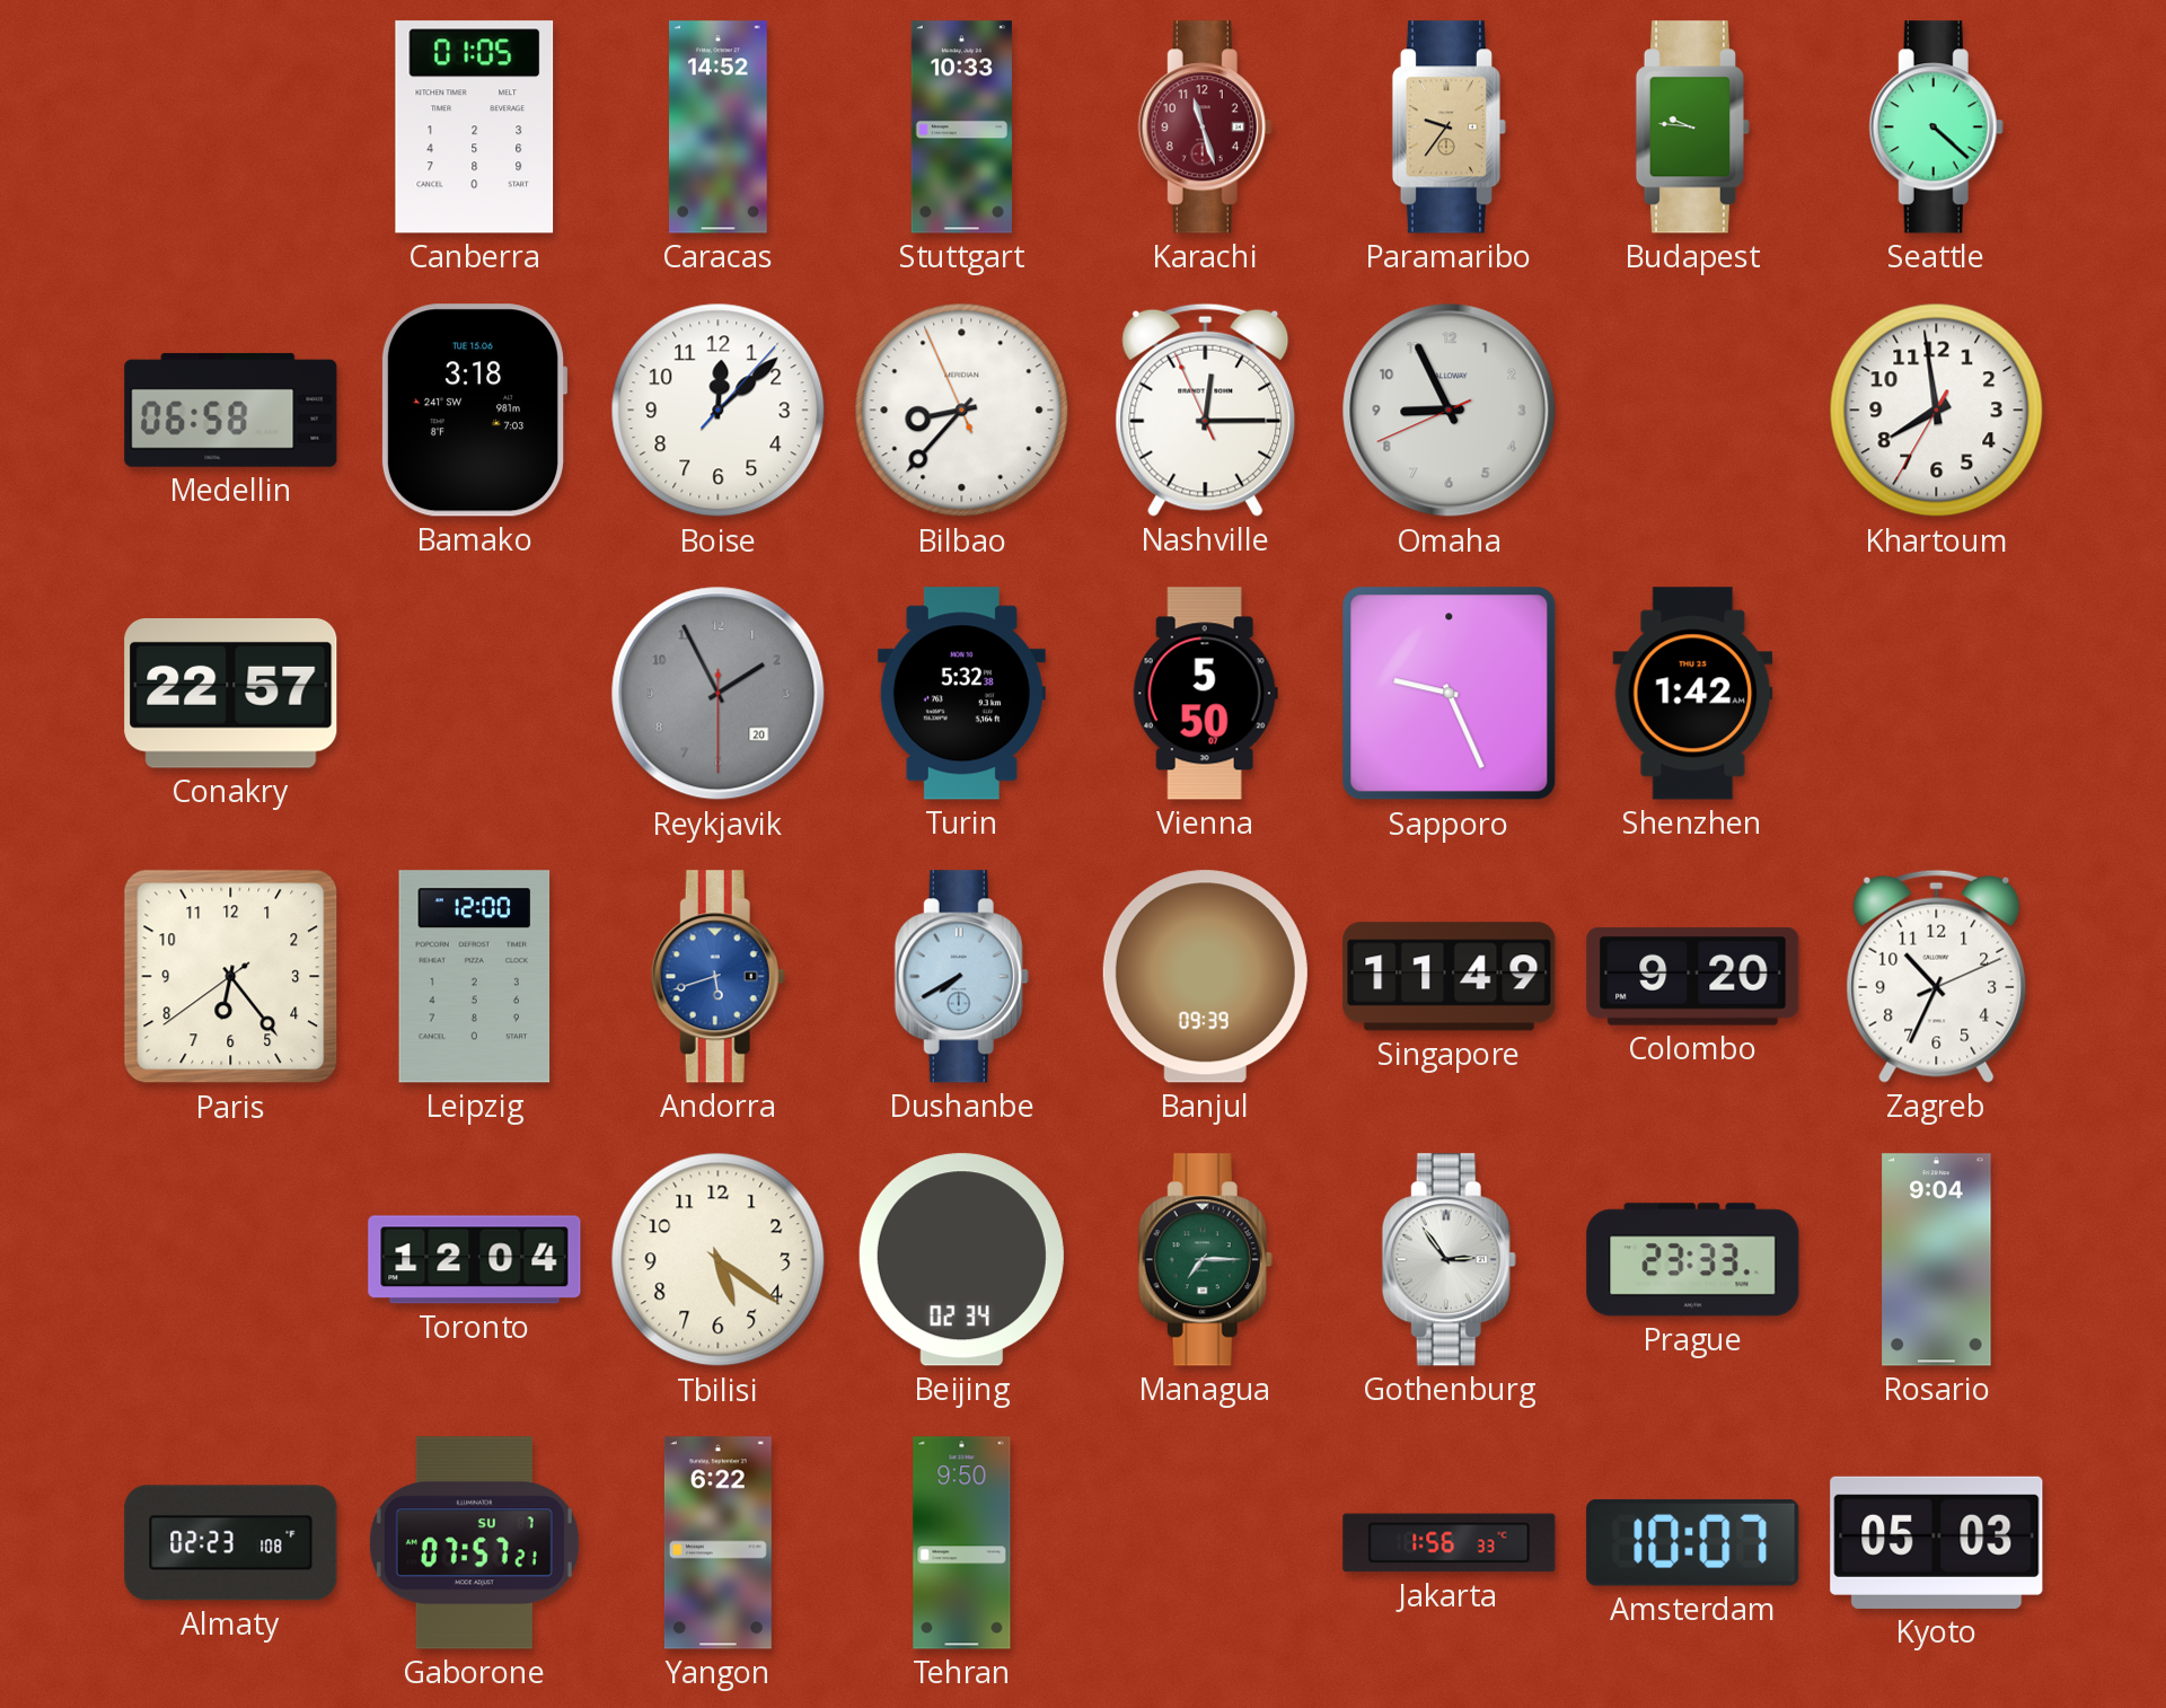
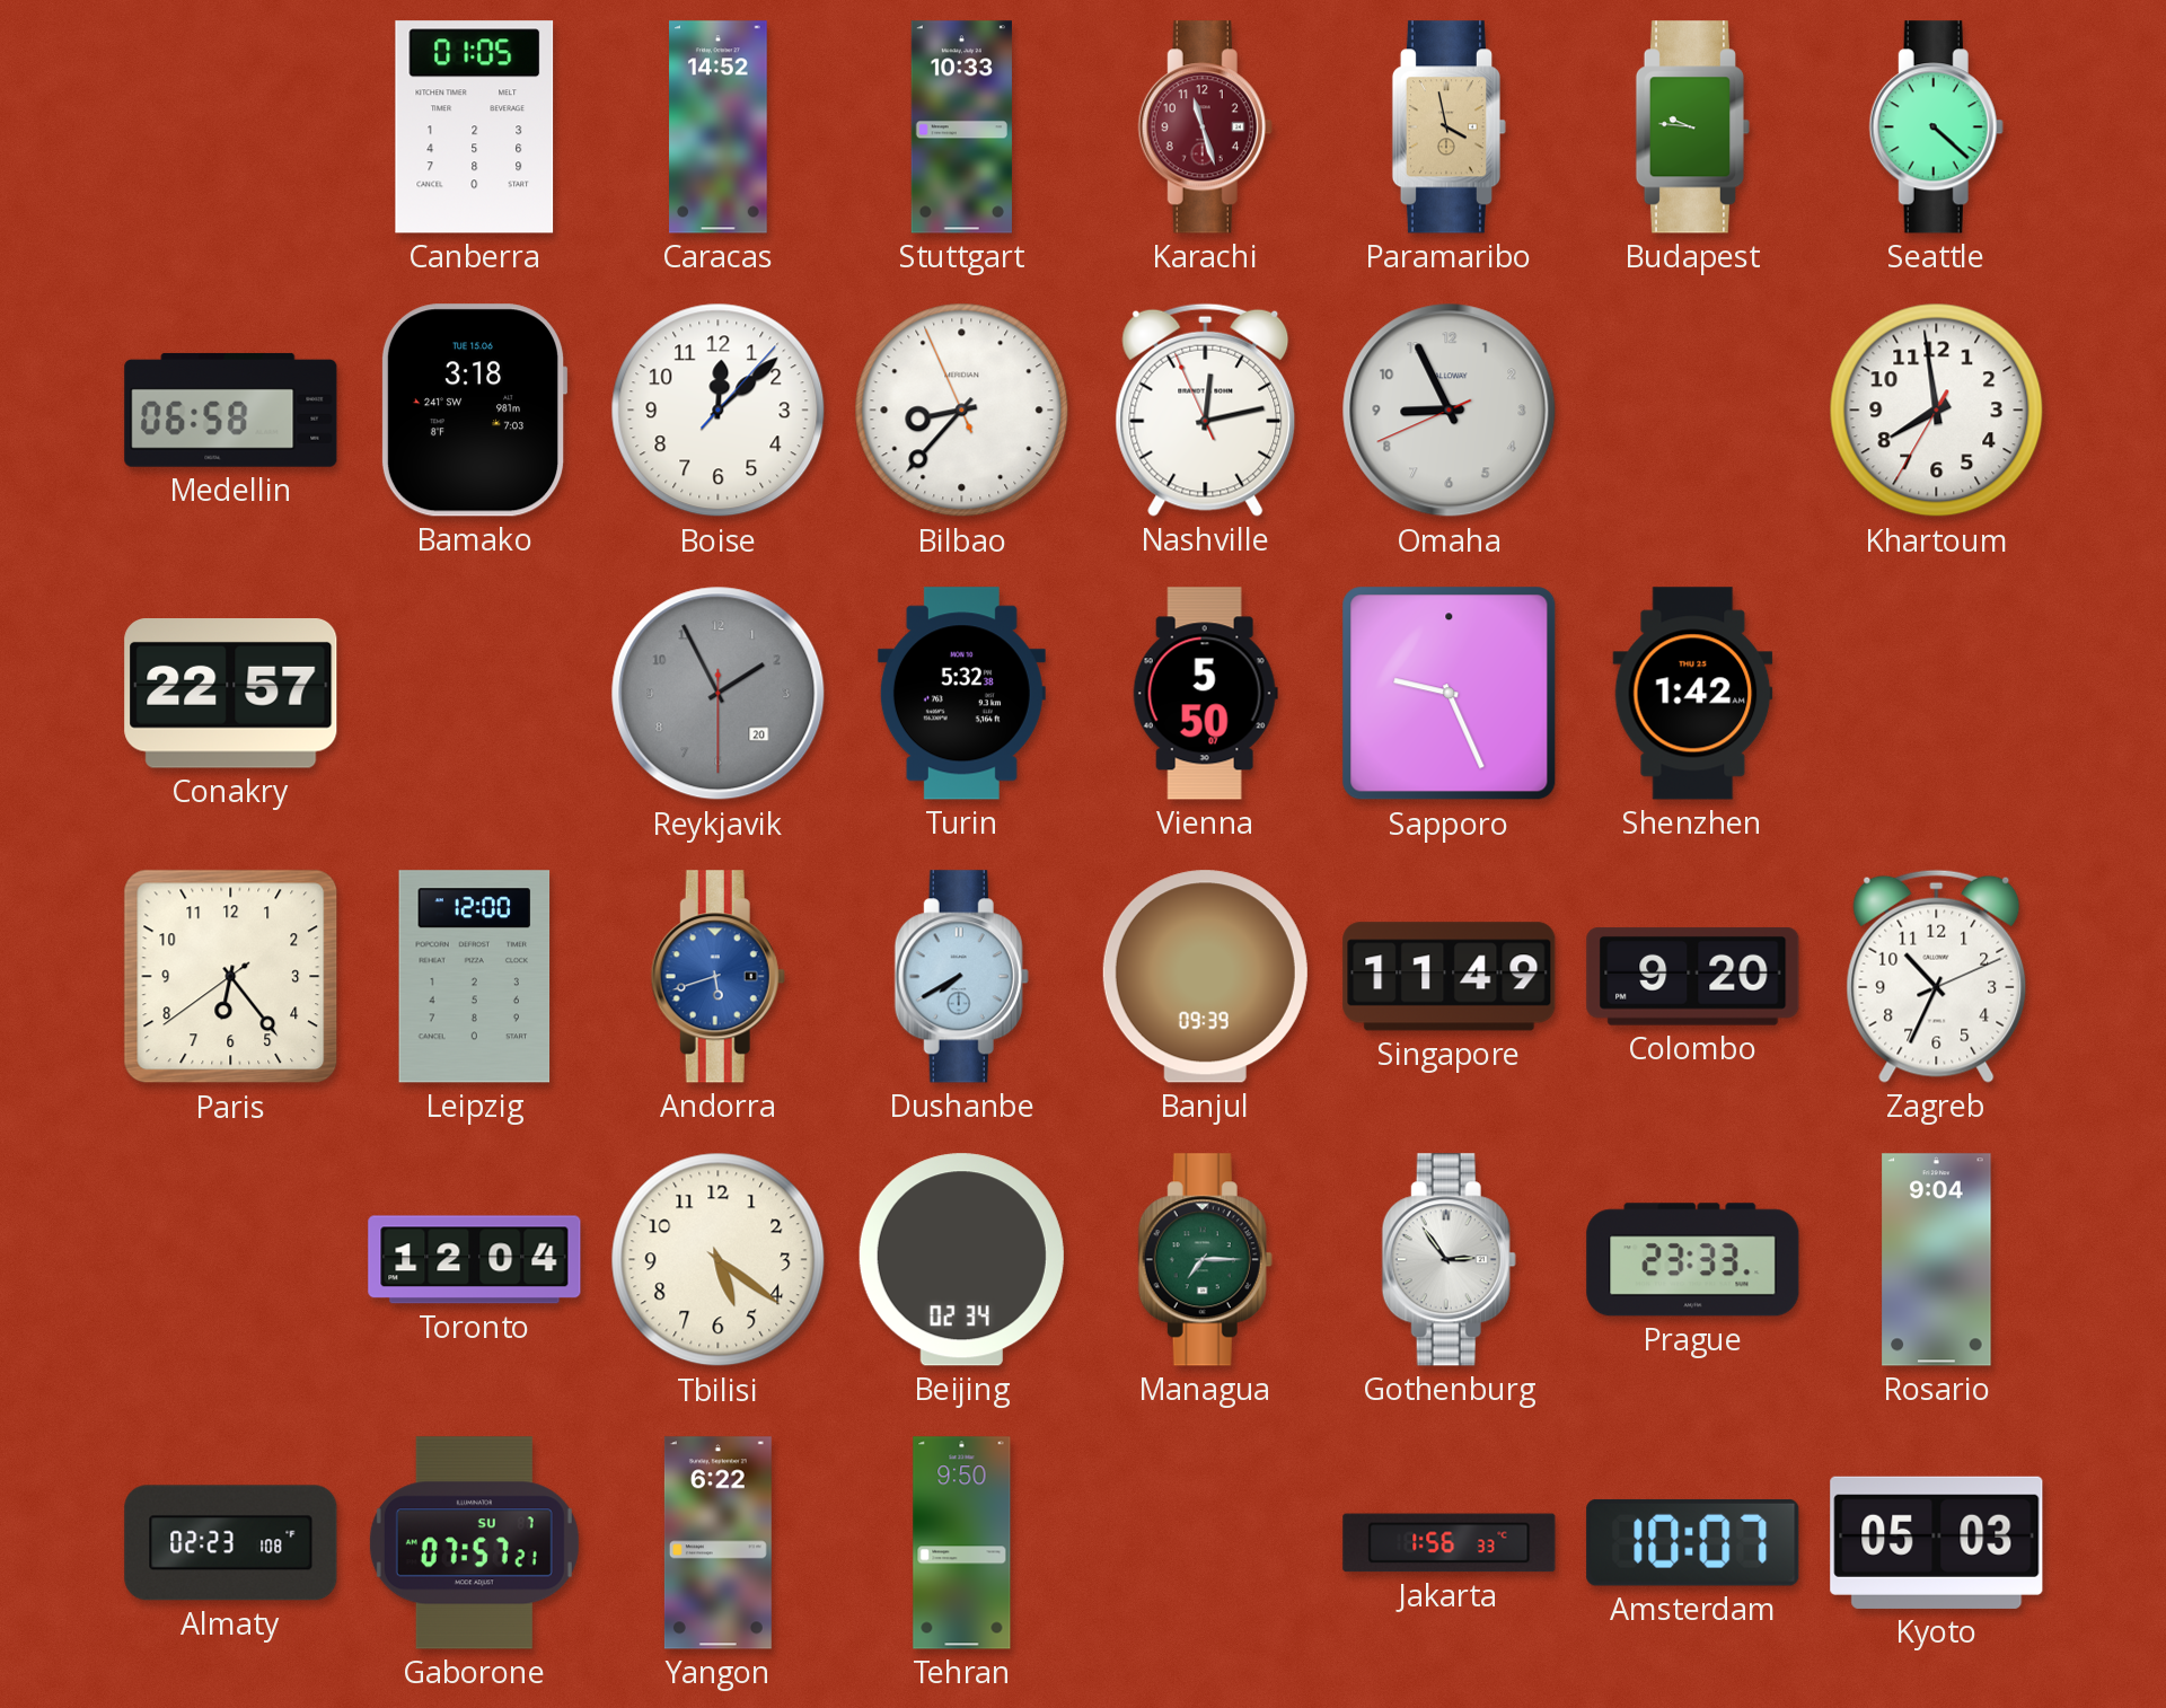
Paramaribo: 9:36 -> 3:58 (1449, 127)
Nashville: 12:14 -> 12:12 (1206, 410)
